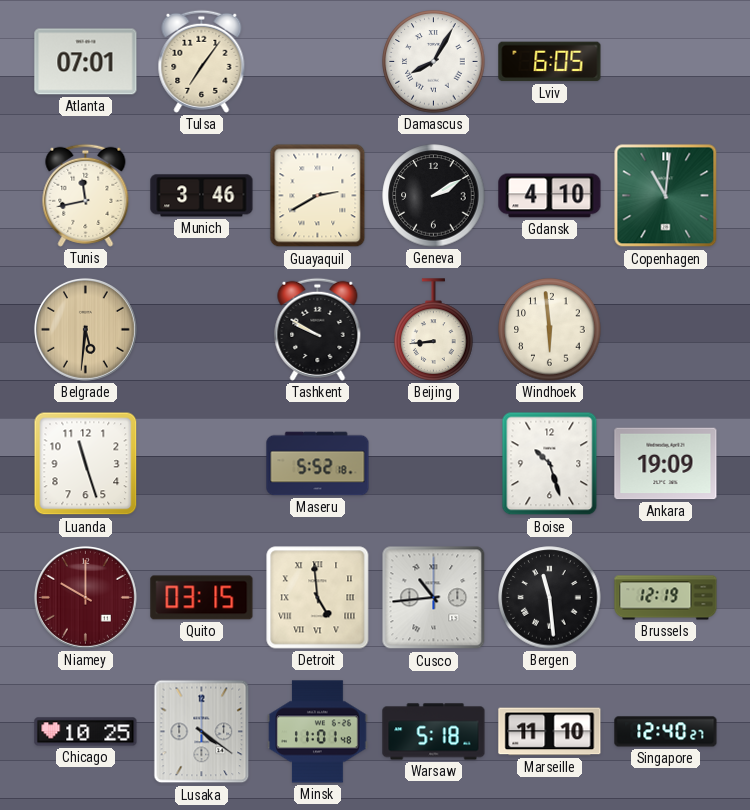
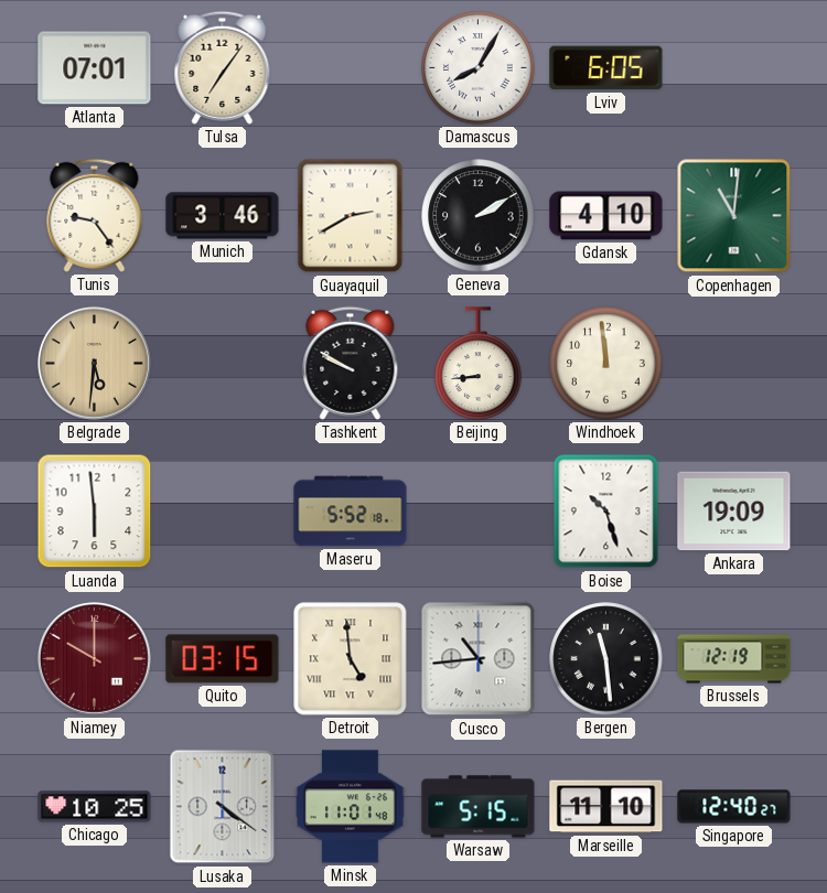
Tunis: 11:43 -> 9:24 (95, 215)
Windhoek: 5:59 -> 11:59 (606, 364)
Luanda: 11:27 -> 5:59 (95, 512)
Warsaw: 5:18 -> 5:15 (479, 807)
